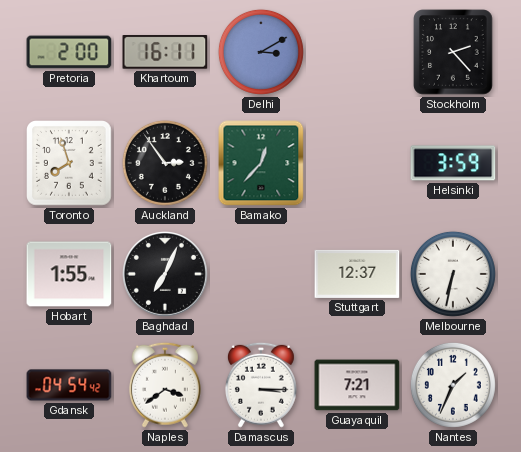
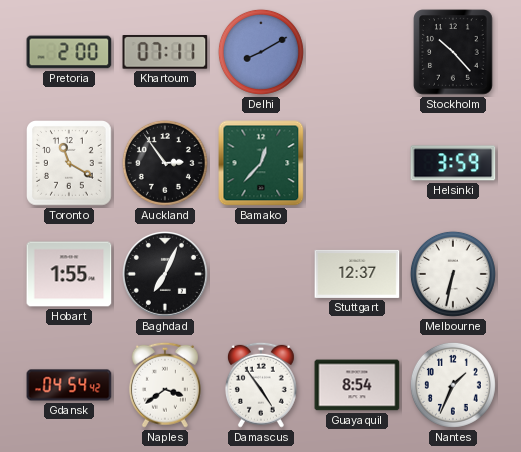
Khartoum: 16:11 -> 07:11 (165, 52)
Delhi: 3:10 -> 8:10 (261, 52)
Stockholm: 2:23 -> 10:23 (453, 52)
Toronto: 7:57 -> 11:20 (70, 164)
Damascus: 3:15 -> 4:54 (261, 385)
Guayaquil: 7:21 -> 8:54 (357, 385)
